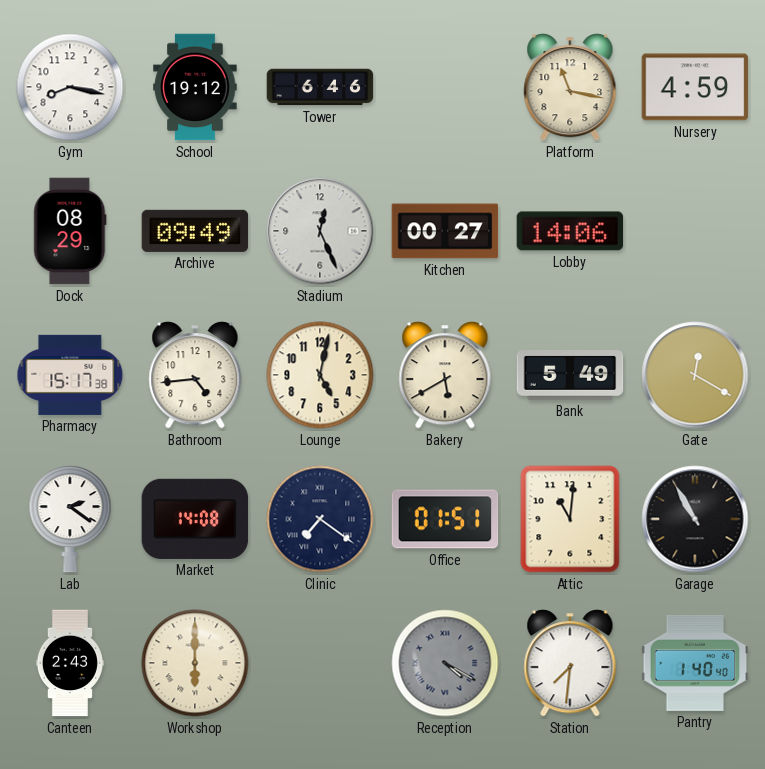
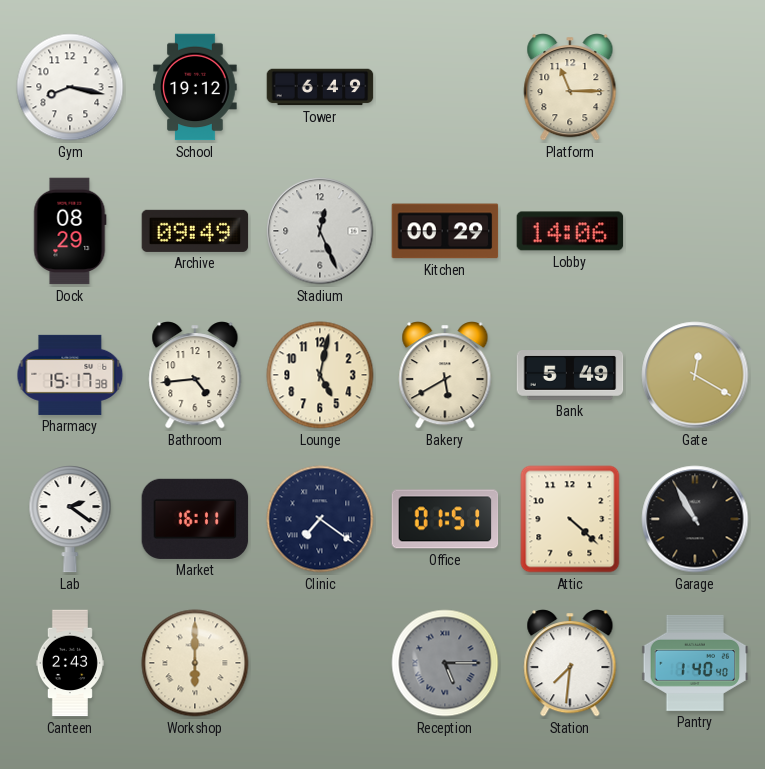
Tower: 6:46 -> 6:49 (320, 87)
Platform: 11:17 -> 11:15 (570, 87)
Nursery: 4:59 -> none (695, 87)
Kitchen: 00:27 -> 00:29 (445, 231)
Market: 14:08 -> 16:11 (195, 519)
Attic: 11:01 -> 4:22 (570, 519)
Reception: 4:20 -> 5:15 (445, 663)
